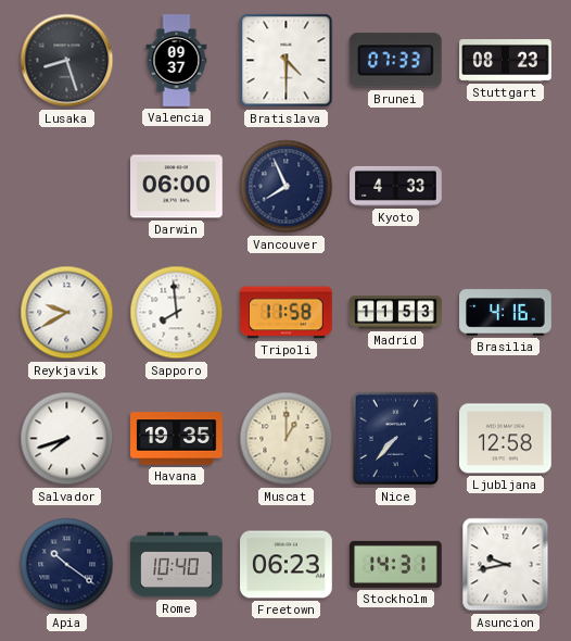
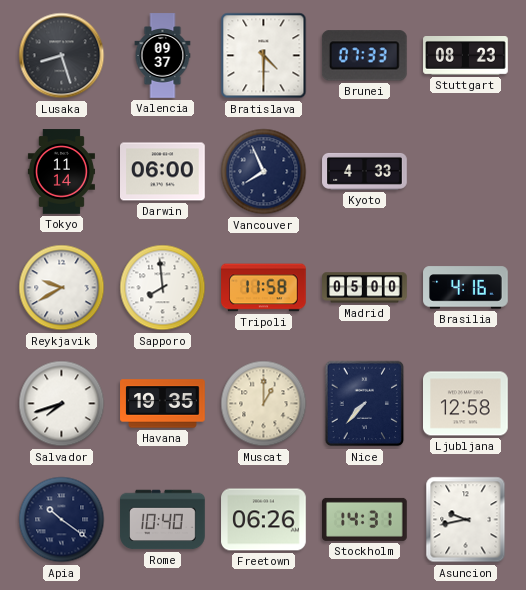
Tokyo: none -> 11:14 (61, 172)
Madrid: 11:53 -> 05:00 (365, 288)
Freetown: 06:23 -> 06:26 (264, 520)
